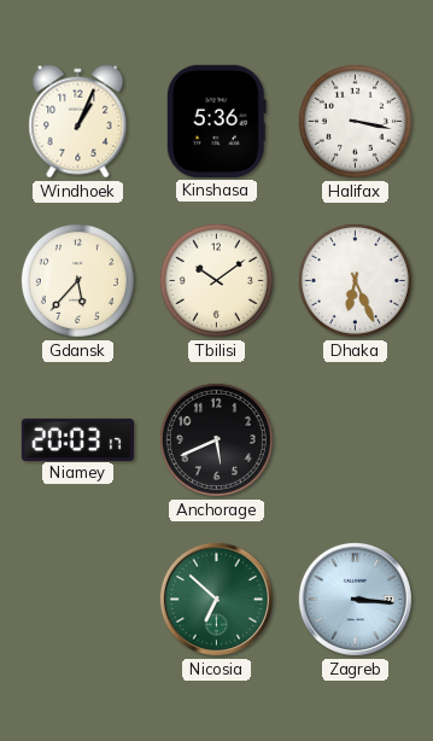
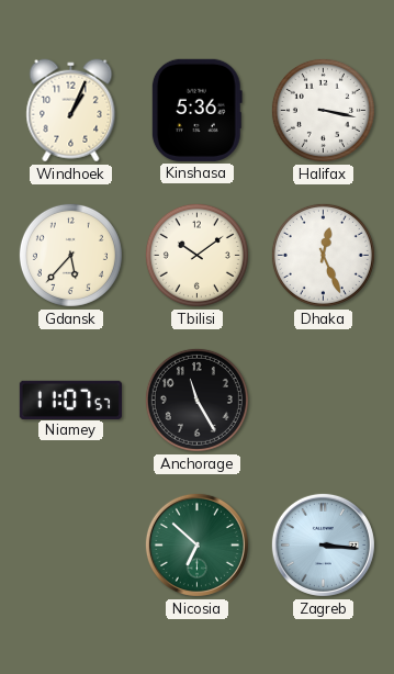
Dhaka: 6:26 -> 12:26 (323, 255)
Niamey: 20:03 -> 11:07 (70, 400)
Anchorage: 5:41 -> 11:25 (196, 400)
